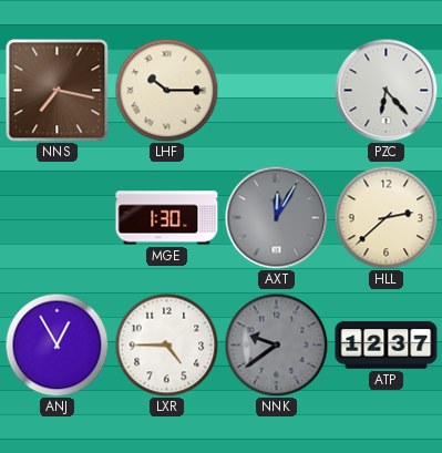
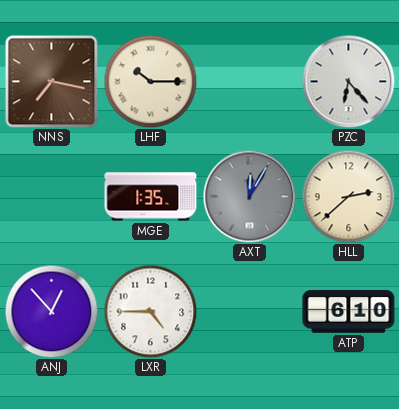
MGE: 1:30 -> 1:35 (151, 197)
ANJ: 12:55 -> 12:53 (51, 311)
NNK: 9:39 -> none (276, 344)
ATP: 12:37 -> 6:10 (349, 312)
